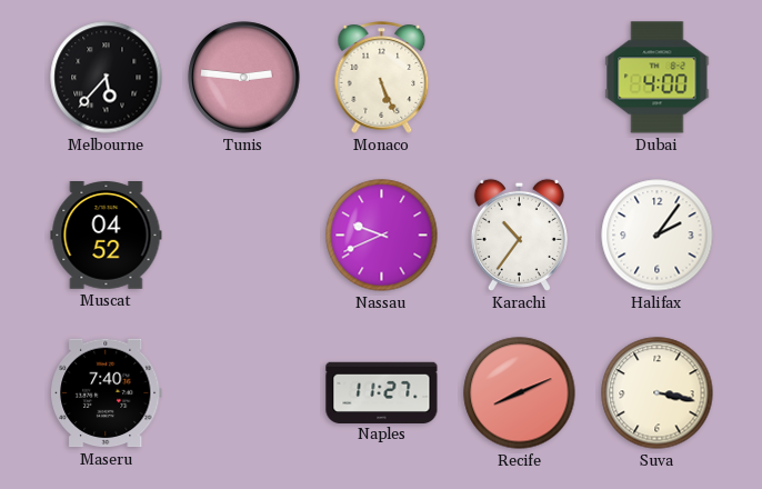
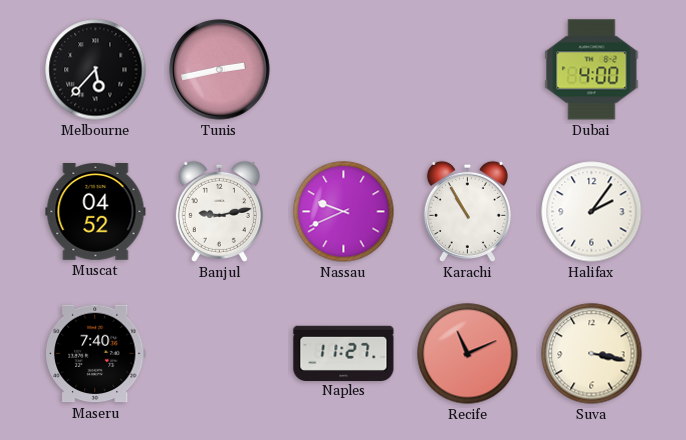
Tunis: 2:46 -> 2:43 (220, 70)
Monaco: 5:26 -> none (382, 78)
Banjul: none -> 9:13 (219, 211)
Karachi: 10:36 -> 10:55 (467, 211)
Recife: 8:11 -> 11:11 (468, 354)
